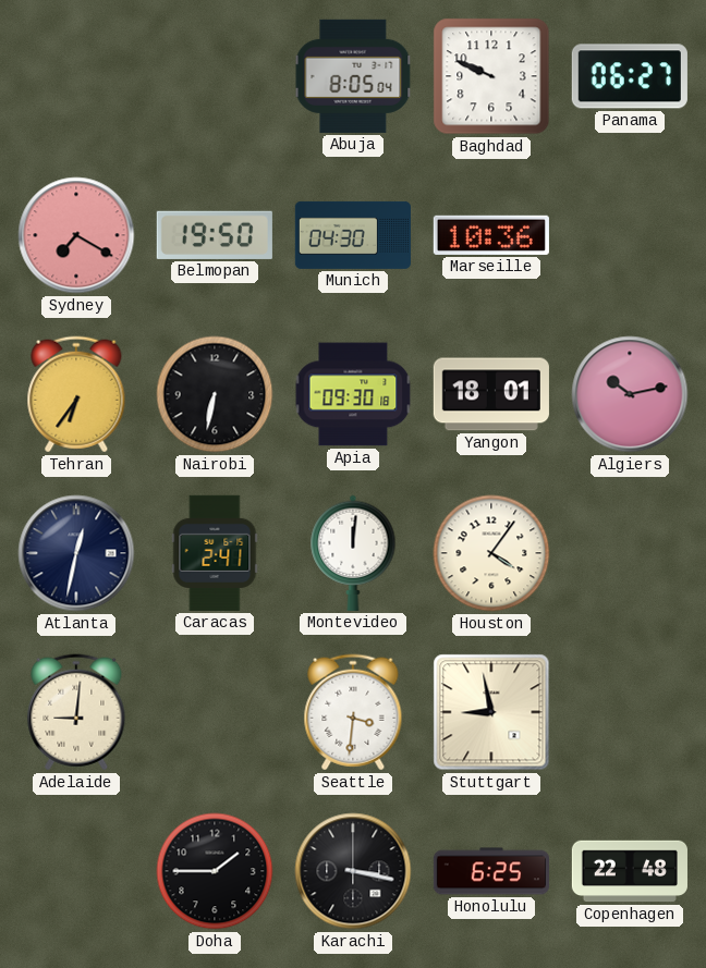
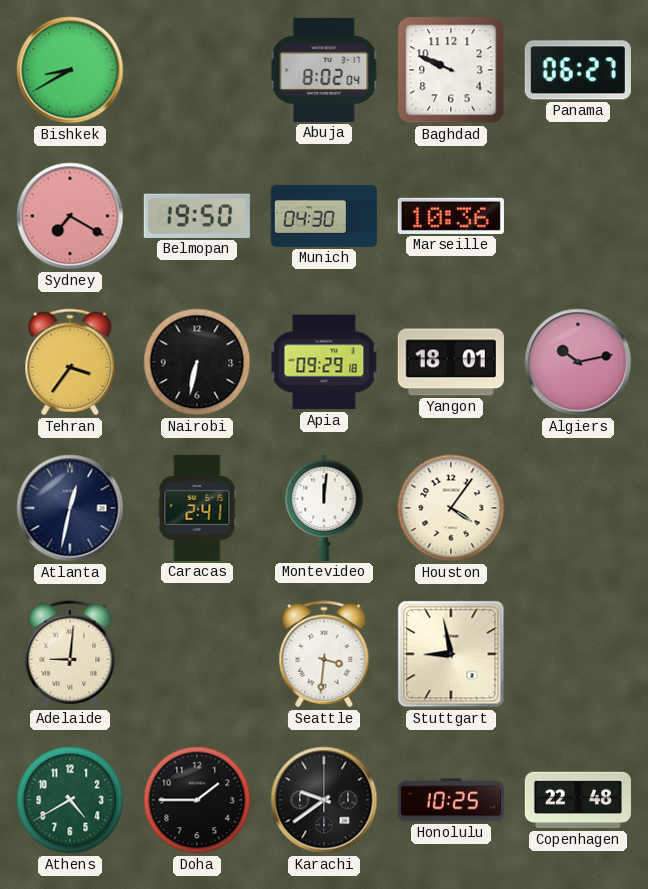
Bishkek: none -> 8:40 (70, 70)
Abuja: 8:05 -> 8:02 (324, 70)
Tehran: 6:36 -> 3:36 (70, 362)
Apia: 09:30 -> 09:29 (324, 362)
Athens: none -> 4:40 (70, 800)
Karachi: 3:17 -> 9:39 (324, 800)
Honolulu: 6:25 -> 10:25 (450, 800)
